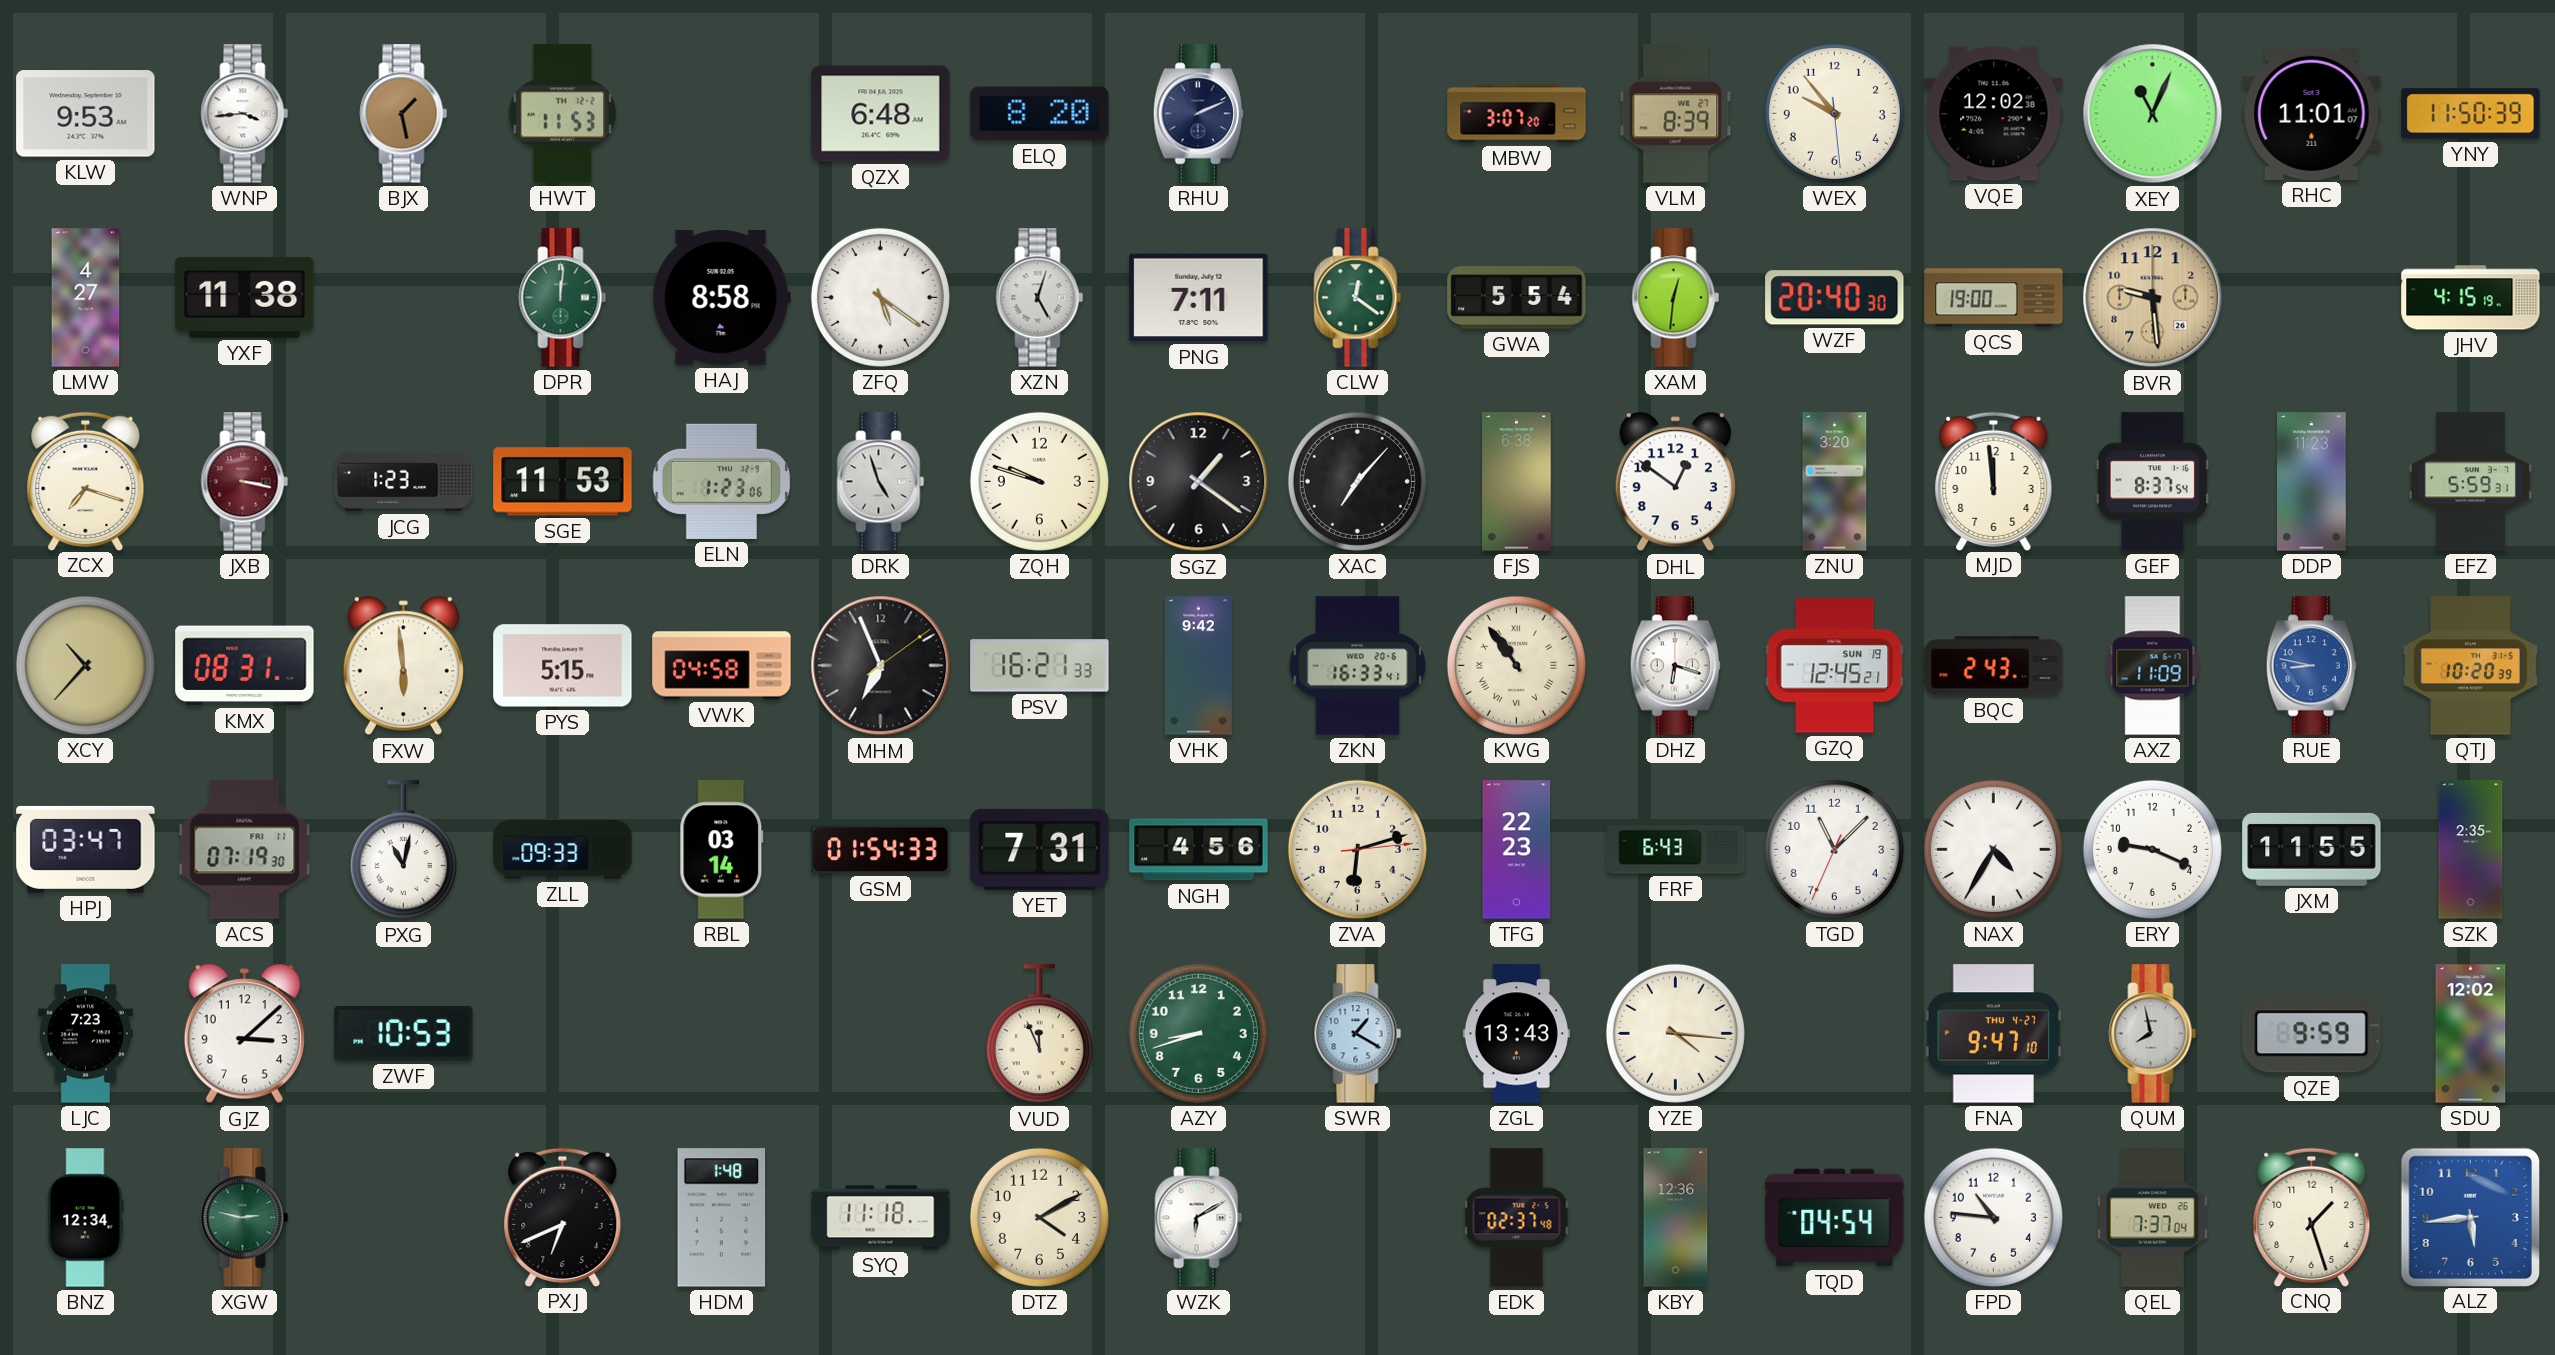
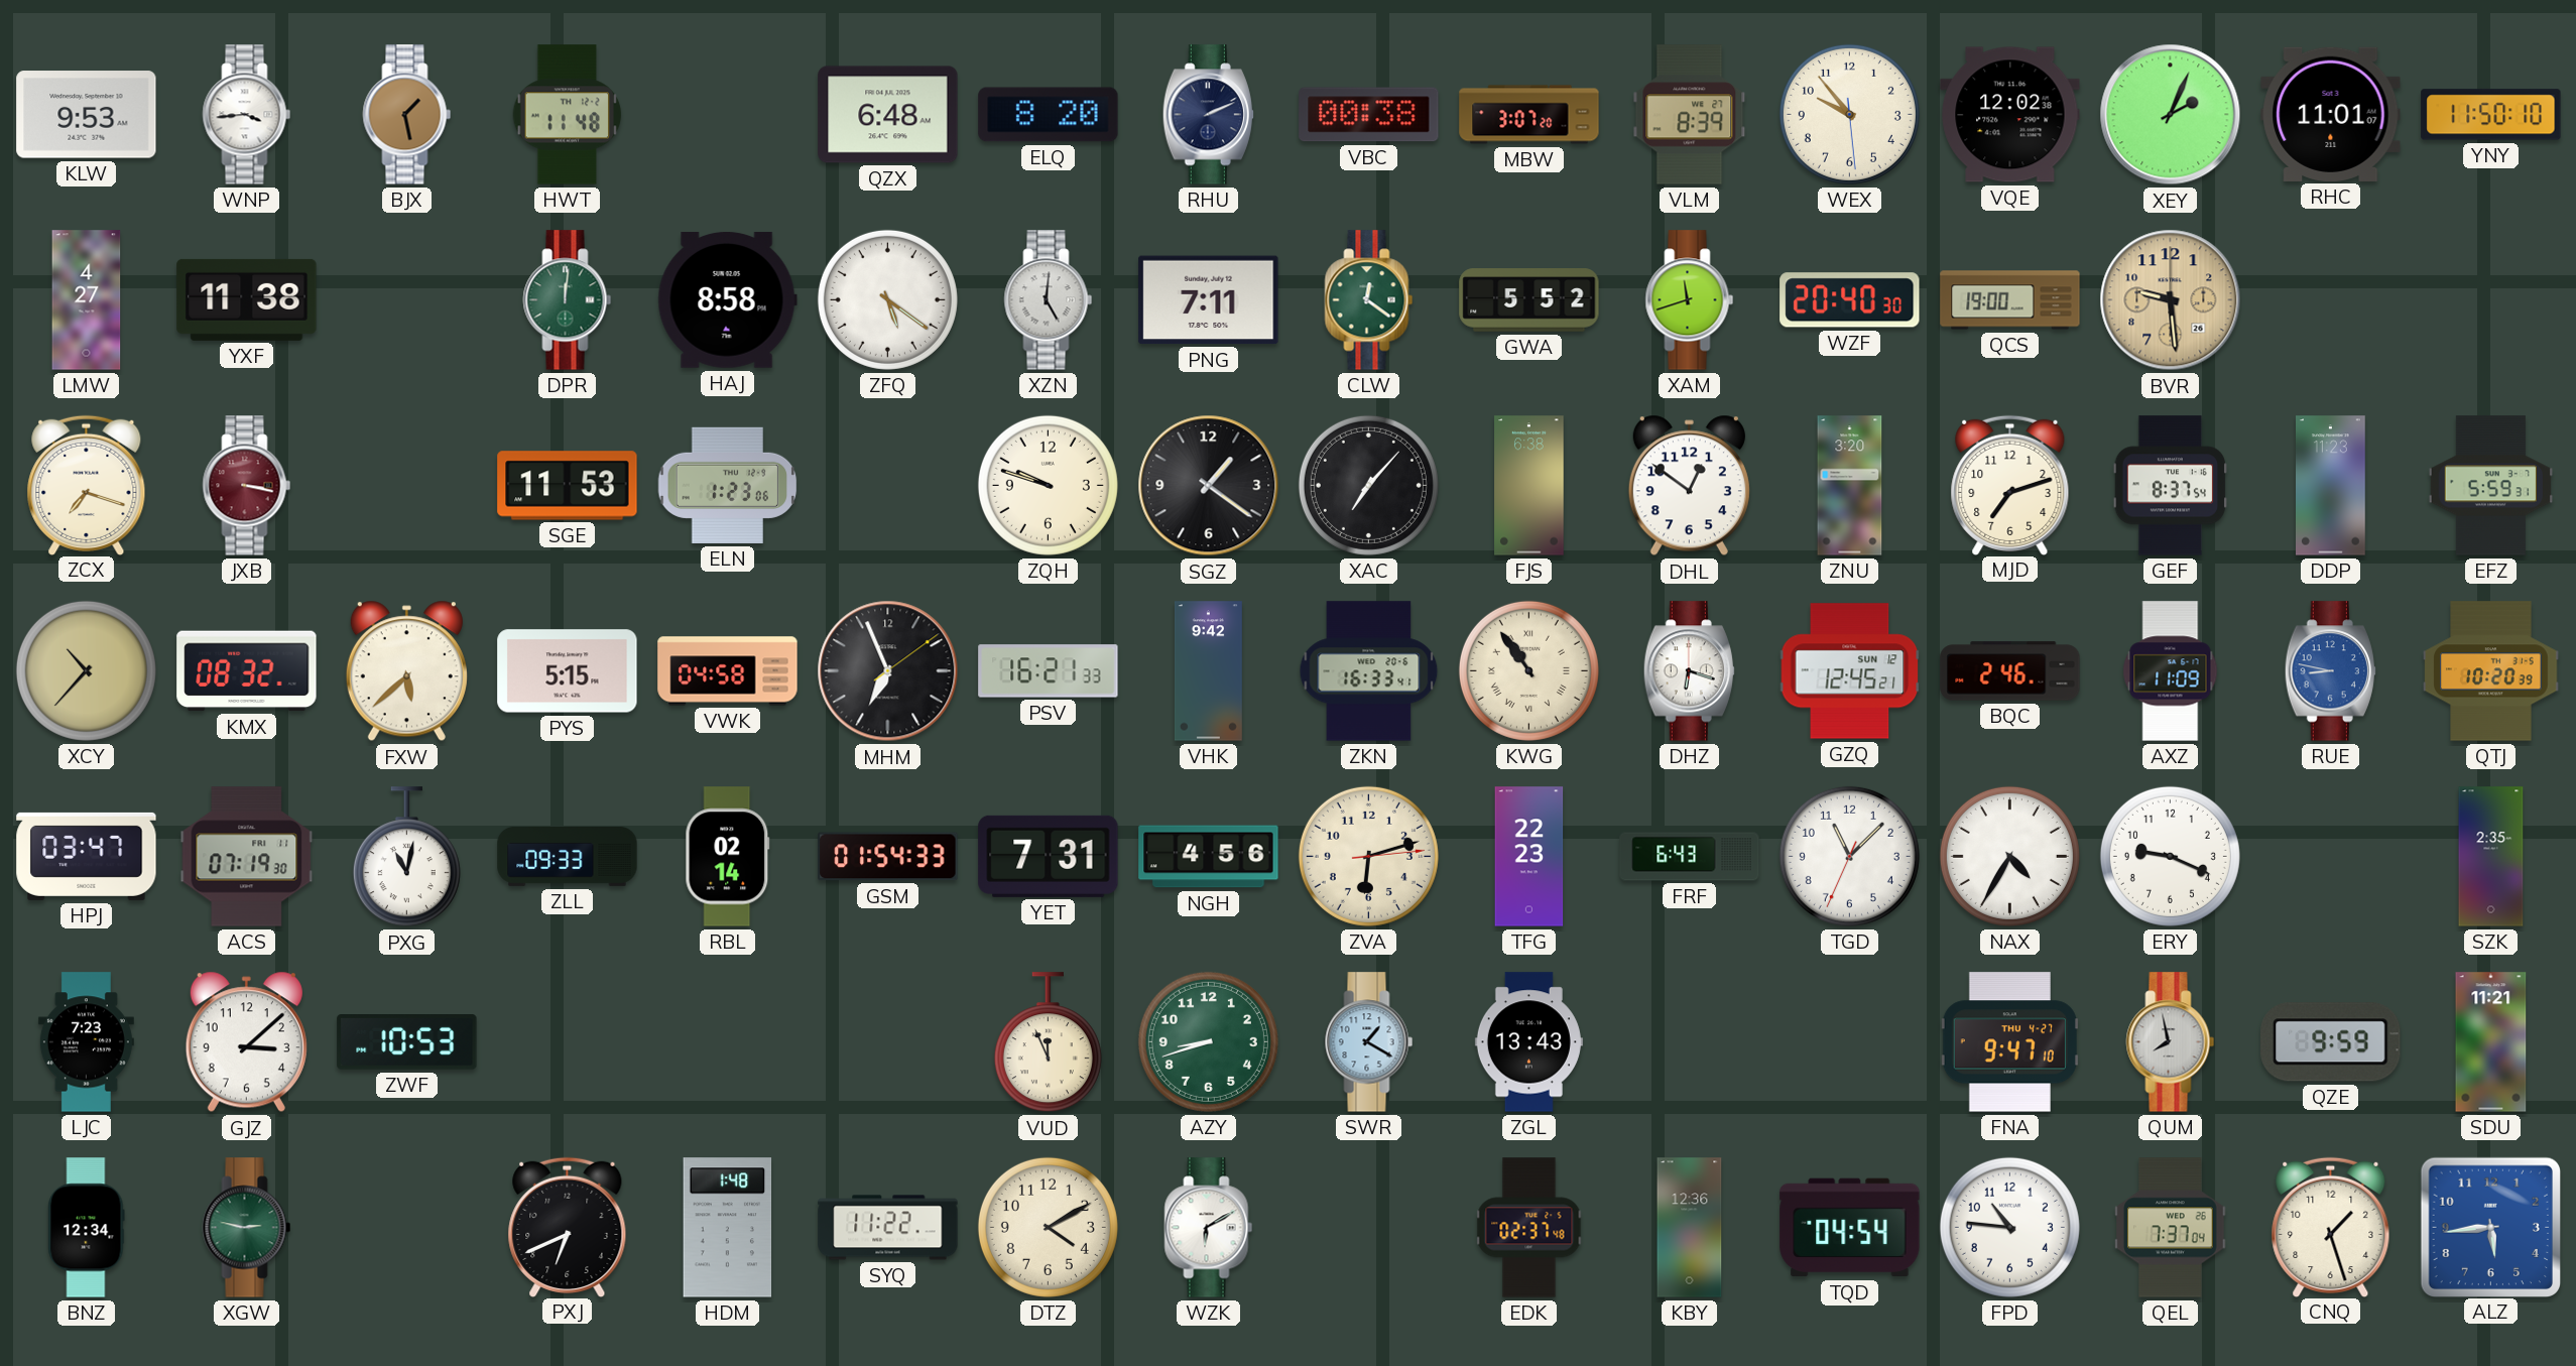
HWT: 11:53 -> 11:48 (568, 115)
VBC: none -> 00:38 (1369, 115)
XEY: 11:04 -> 2:04 (2171, 115)
YNY: 11:50:39 -> 11:50:10 (2491, 115)
XZN: 5:03 -> 5:01 (1049, 300)
GWA: 5:54 -> 5:52 (1529, 300)
XAM: 12:31 -> 11:42 (1690, 300)
JHV: 4:15 -> none (2471, 298)
JCG: 1:23 -> none (404, 482)
DRK: 4:57 -> none (881, 482)
MJD: 11:59 -> 7:12 (2010, 485)
KMX: 08:31 -> 08:32 (247, 671)
FXW: 5:59 -> 5:38 (406, 671)
GZQ date: SUN 19 -> SUN 12 (1850, 671)
BQC: 2:43 -> 2:46 (2010, 671)
RBL: 03:14 -> 02:14 (728, 857)
JXM: 11:55 -> none (2312, 849)
YZE: 4:16 -> none (1675, 1033)
SDU: 12:02 -> 11:21 (2491, 1042)
SYQ: 11:18 -> 11:22 (888, 1228)
